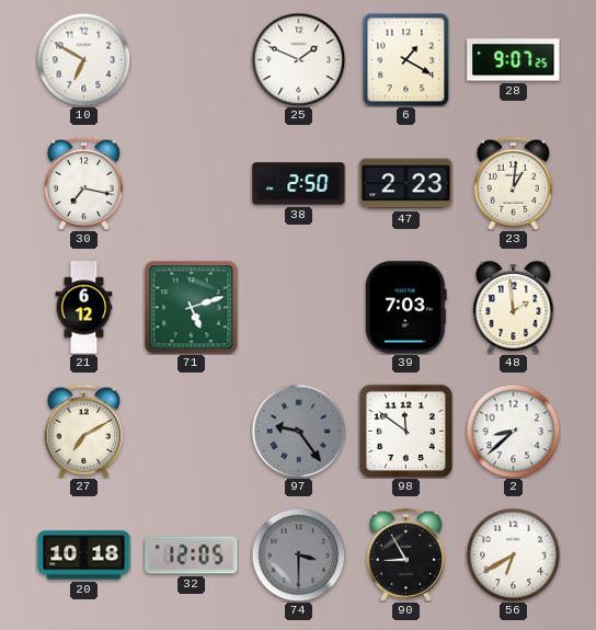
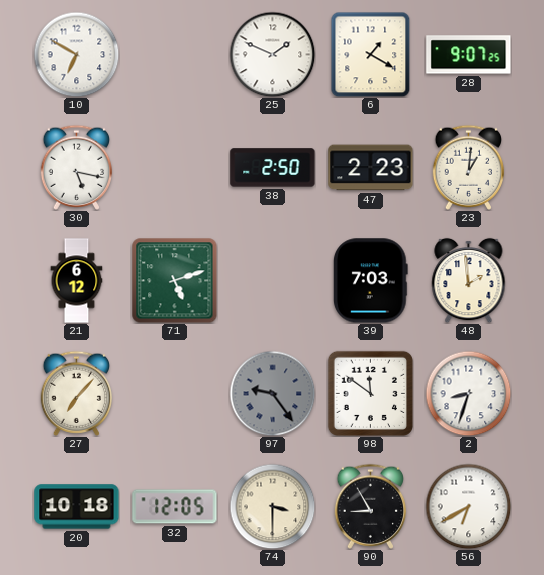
30: 7:17 -> 5:17 (77, 167)
27: 7:10 -> 7:07 (77, 393)
2: 8:38 -> 8:33 (468, 393)
74 dial: grey -> cream (272, 506)
